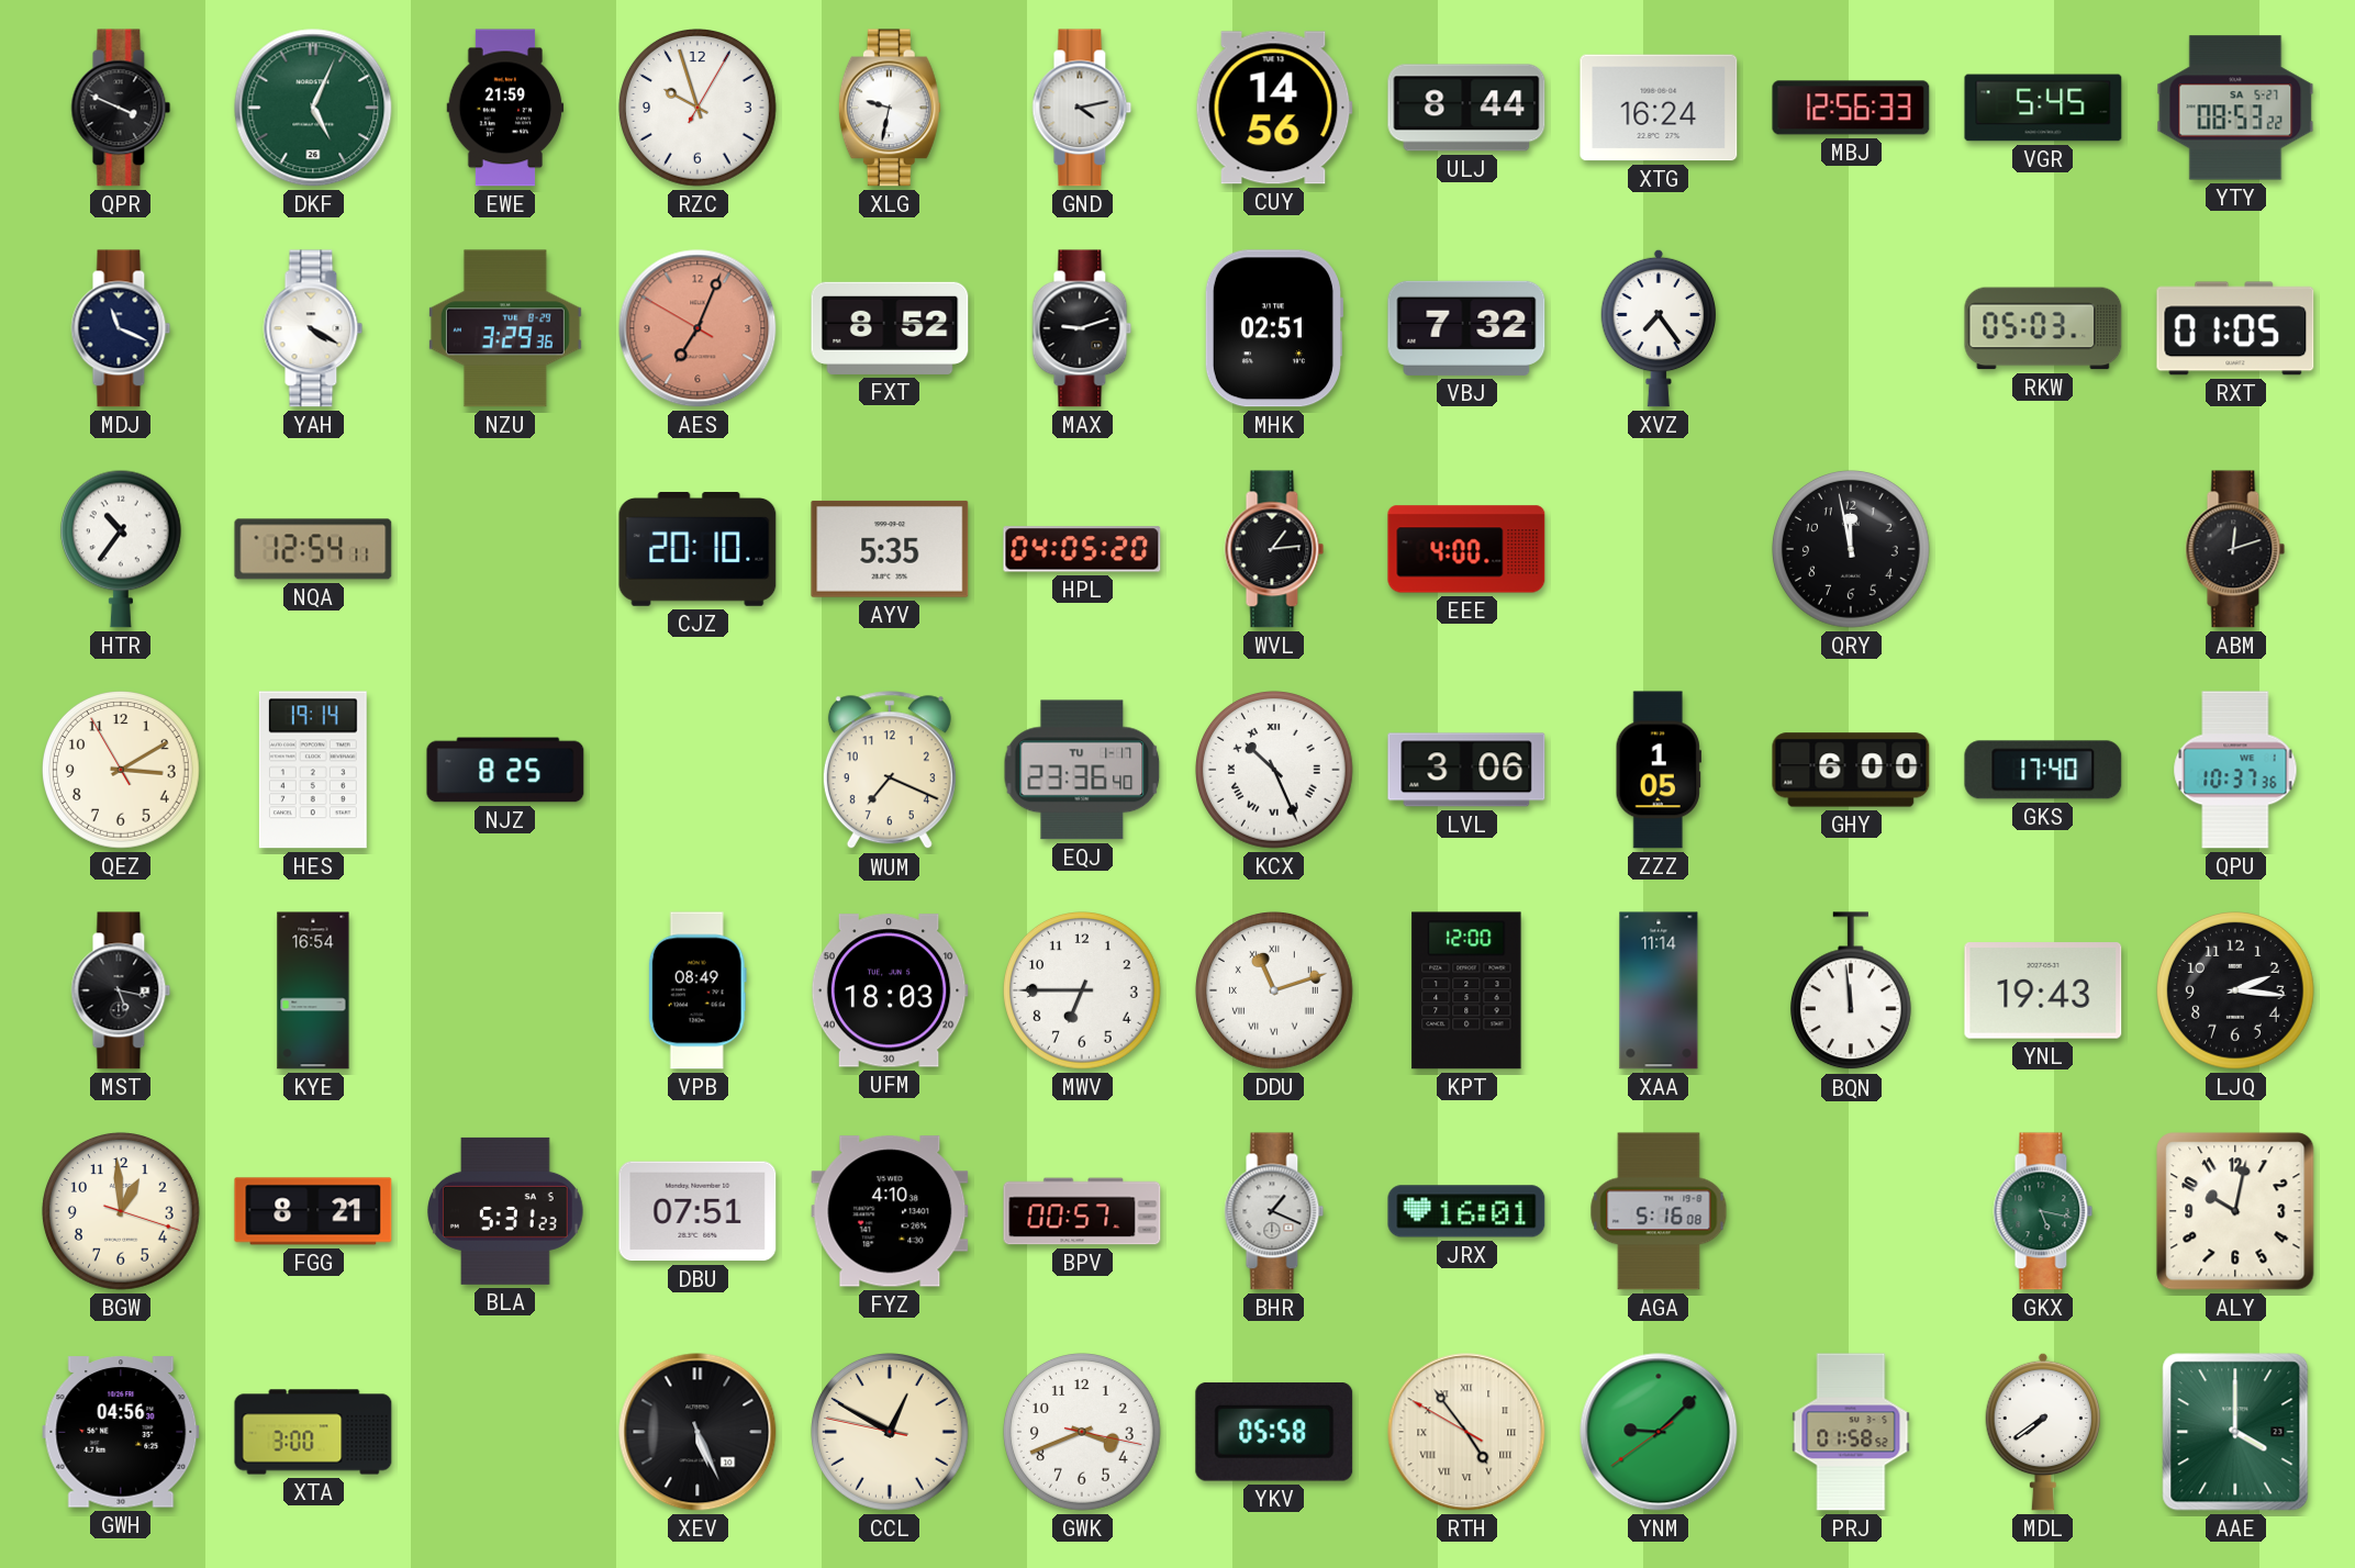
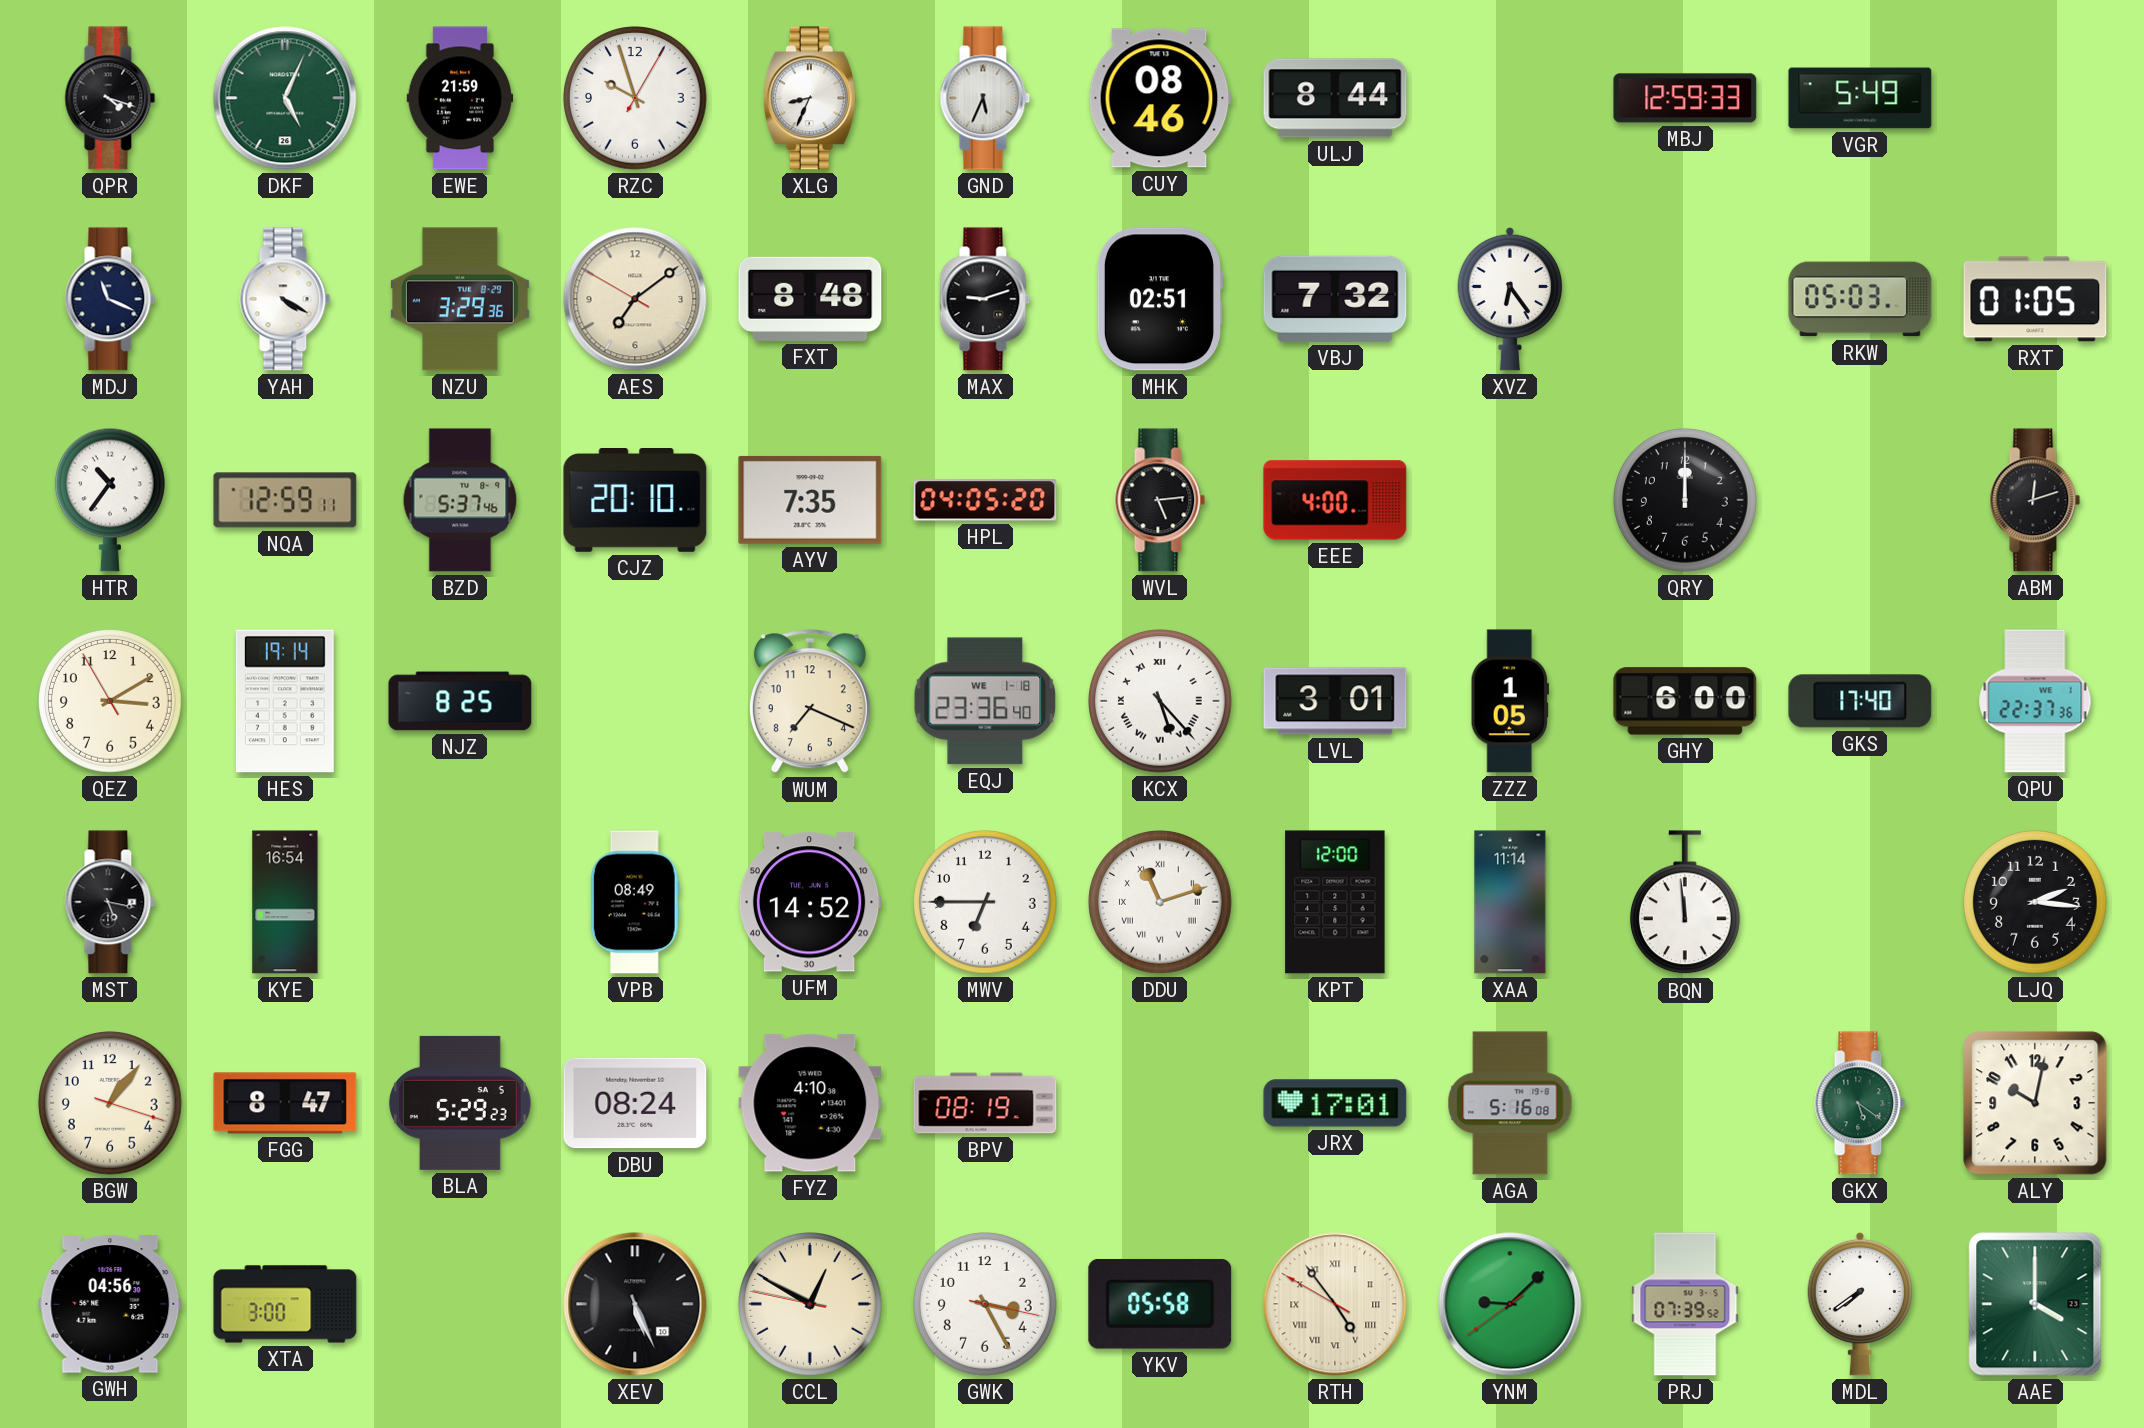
QPR: 3:49 -> 4:18 (110, 98)
XLG: 9:32 -> 8:34 (810, 98)
GND: 4:13 -> 5:34 (985, 98)
CUY: 14:56 -> 08:46 (1160, 98)
XTG: 16:24 -> none (1659, 108)
MBJ: 12:56 -> 12:59 (1685, 98)
VGR: 5:45 -> 5:49 (1860, 98)
YTY: 08:53 -> none (2235, 108)
AES: 7:03 -> 7:08 (635, 299)
AES dial: salmon -> cream (635, 299)
FXT: 8:52 -> 8:48 (810, 299)
XVZ: 7:24 -> 6:24 (1510, 299)
NQA: 12:54 -> 12:59 (285, 500)
BZD: none -> 5:37 (460, 500)
AYV: 5:35 -> 7:35 (810, 500)
WVL: 1:14 -> 5:14 (1160, 500)
QRY: 11:58 -> 12:00 (1686, 501)
EQJ date: TU 1-17 -> WE 1-18 (985, 701)
KCX: 10:26 -> 5:23 (1161, 702)
LVL: 3:06 -> 3:01 (1335, 701)
QPU: 10:37 -> 22:37 (2035, 701)
UFM: 18:03 -> 14:52 (810, 902)
YNL: 19:43 -> none (2043, 990)
BGW: 12:59 -> 1:06 (111, 1104)
FGG: 8:21 -> 8:47 (285, 1103)
BLA: 5:31 -> 5:29 (461, 1103)
DBU: 07:51 -> 08:24 (635, 1103)
BPV: 00:57 -> 08:19 (985, 1103)
BHR: 1:19 -> none (1274, 1211)
JRX: 16:01 -> 17:01 (1335, 1103)
GKX: 5:17 -> 5:21 (1860, 1103)
GWK: 3:41 -> 3:25 (986, 1305)
PRJ: 01:58 -> 07:39 (1685, 1304)
